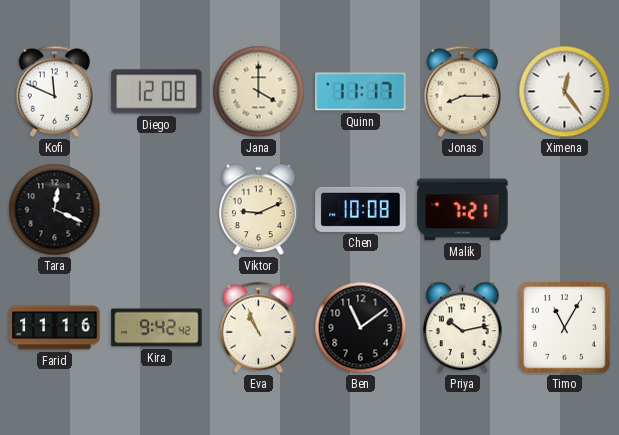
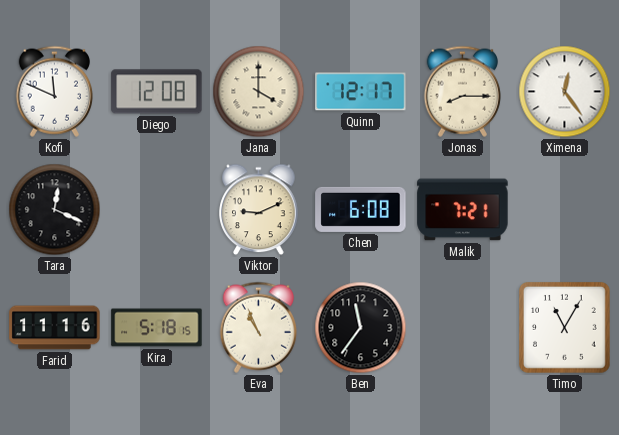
Quinn: 11:17 -> 12:17 (361, 92)
Chen: 10:08 -> 6:08 (361, 209)
Kira: 9:42 -> 5:18 (157, 328)
Ben: 11:09 -> 11:36 (361, 328)
Priya: 10:13 -> none (463, 328)
